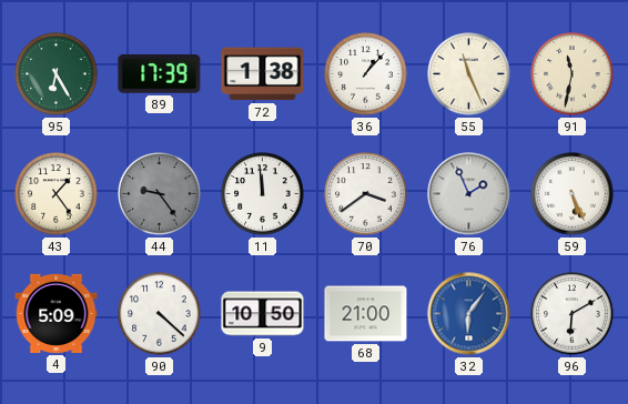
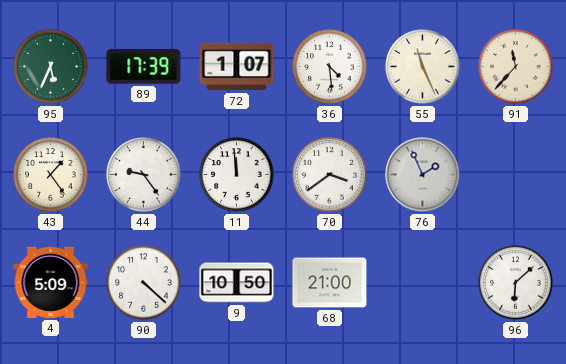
95: 6:25 -> 5:34 (51, 67)
72: 1:38 -> 1:07 (237, 67)
36: 1:07 -> 4:29 (330, 67)
91: 11:32 -> 11:37 (516, 67)
44 dial: grey -> white (144, 175)
59: 5:26 -> none (573, 194)
32: 6:06 -> none (469, 314)
96: 6:10 -> 6:08 (516, 283)
